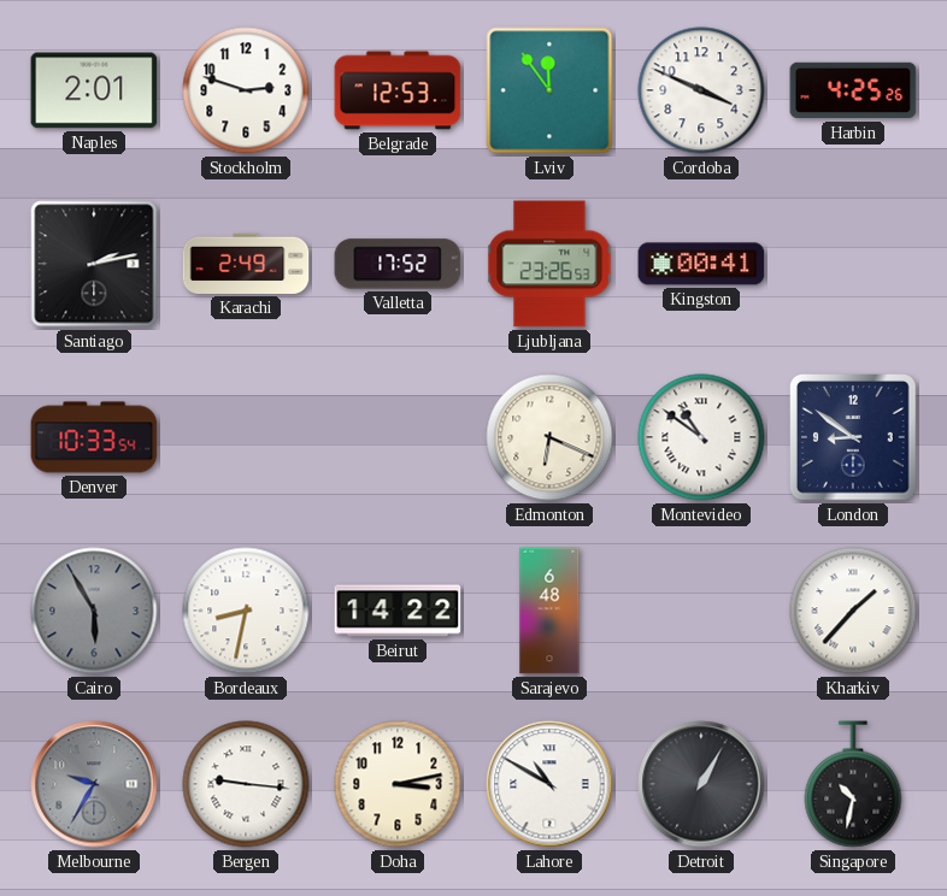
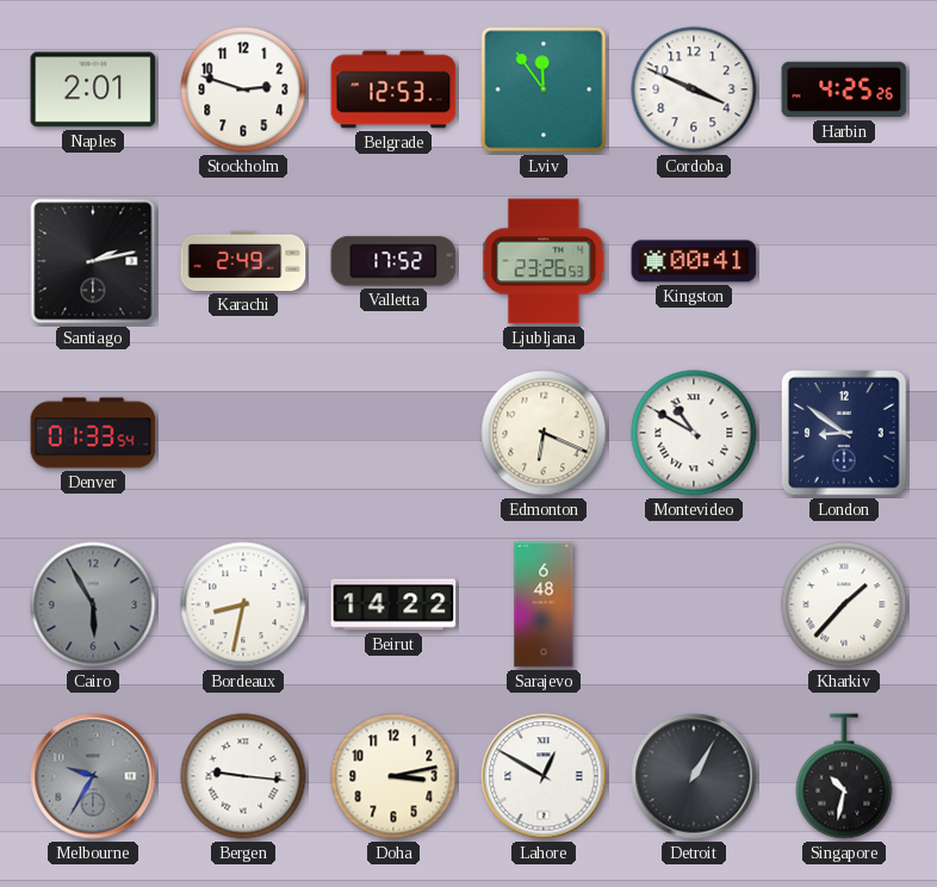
Denver: 10:33 -> 01:33 (93, 433)
Montevideo: 10:51 -> 10:50 (694, 433)
Lahore: 10:50 -> 12:50 (544, 776)
